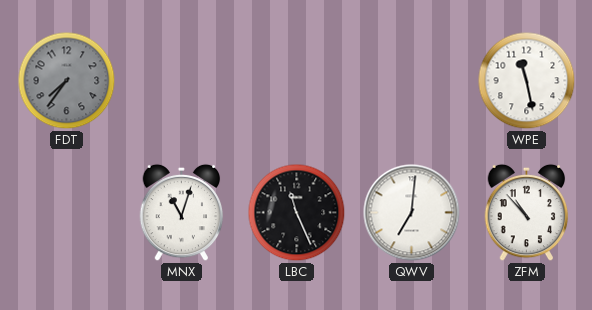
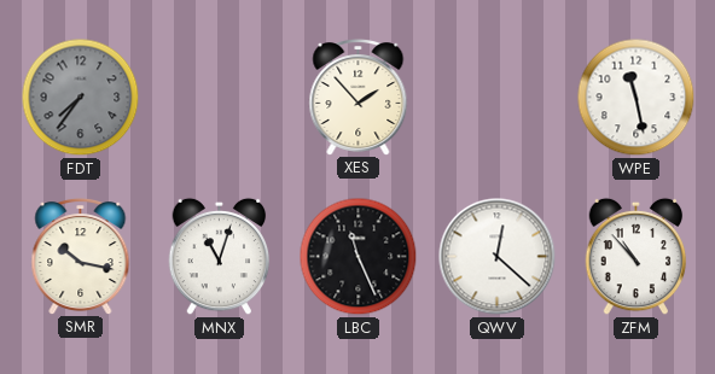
XES: none -> 1:53 (359, 97)
SMR: none -> 10:17 (81, 256)
QWV: 7:01 -> 12:22 (498, 257)
